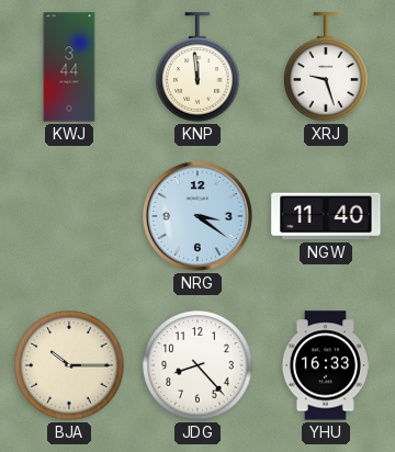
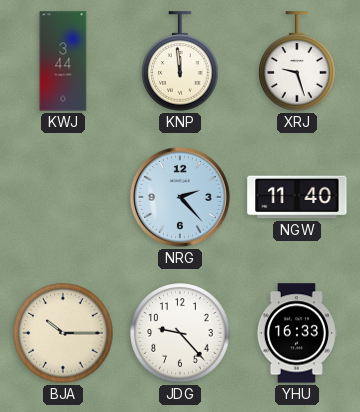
NRG: 3:21 -> 2:23 (181, 198)
JDG: 8:23 -> 9:23 (180, 333)
